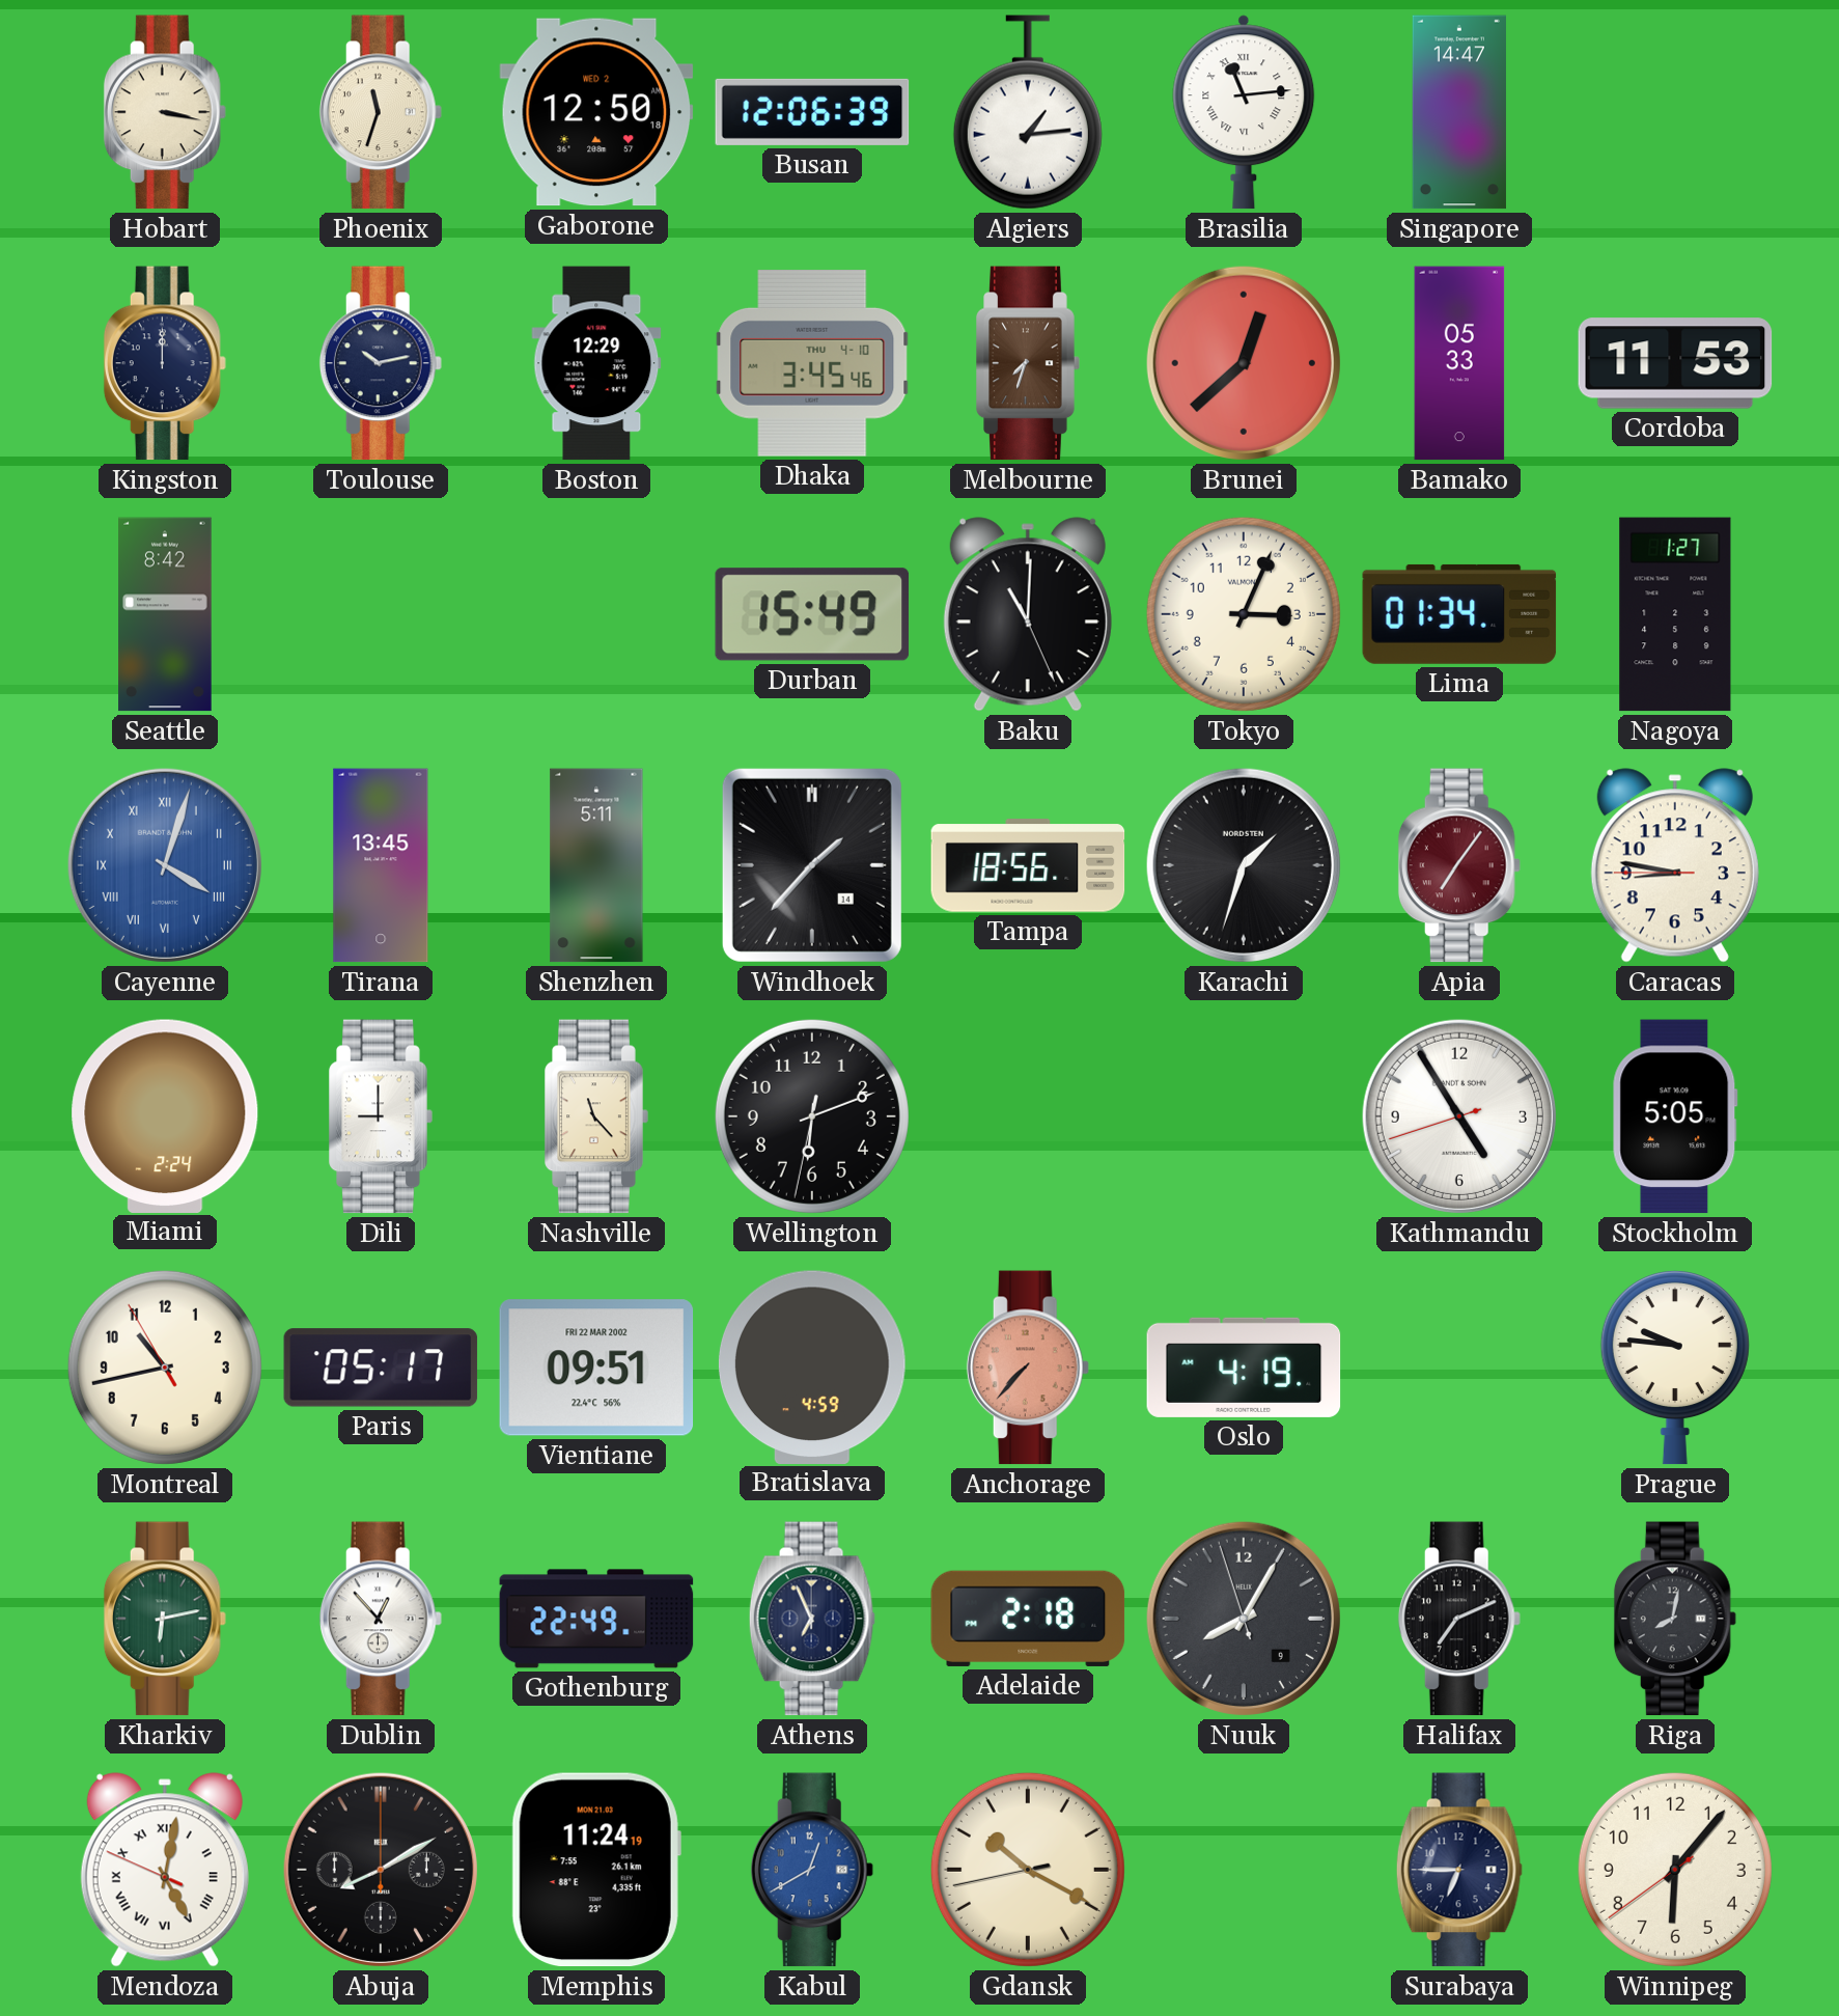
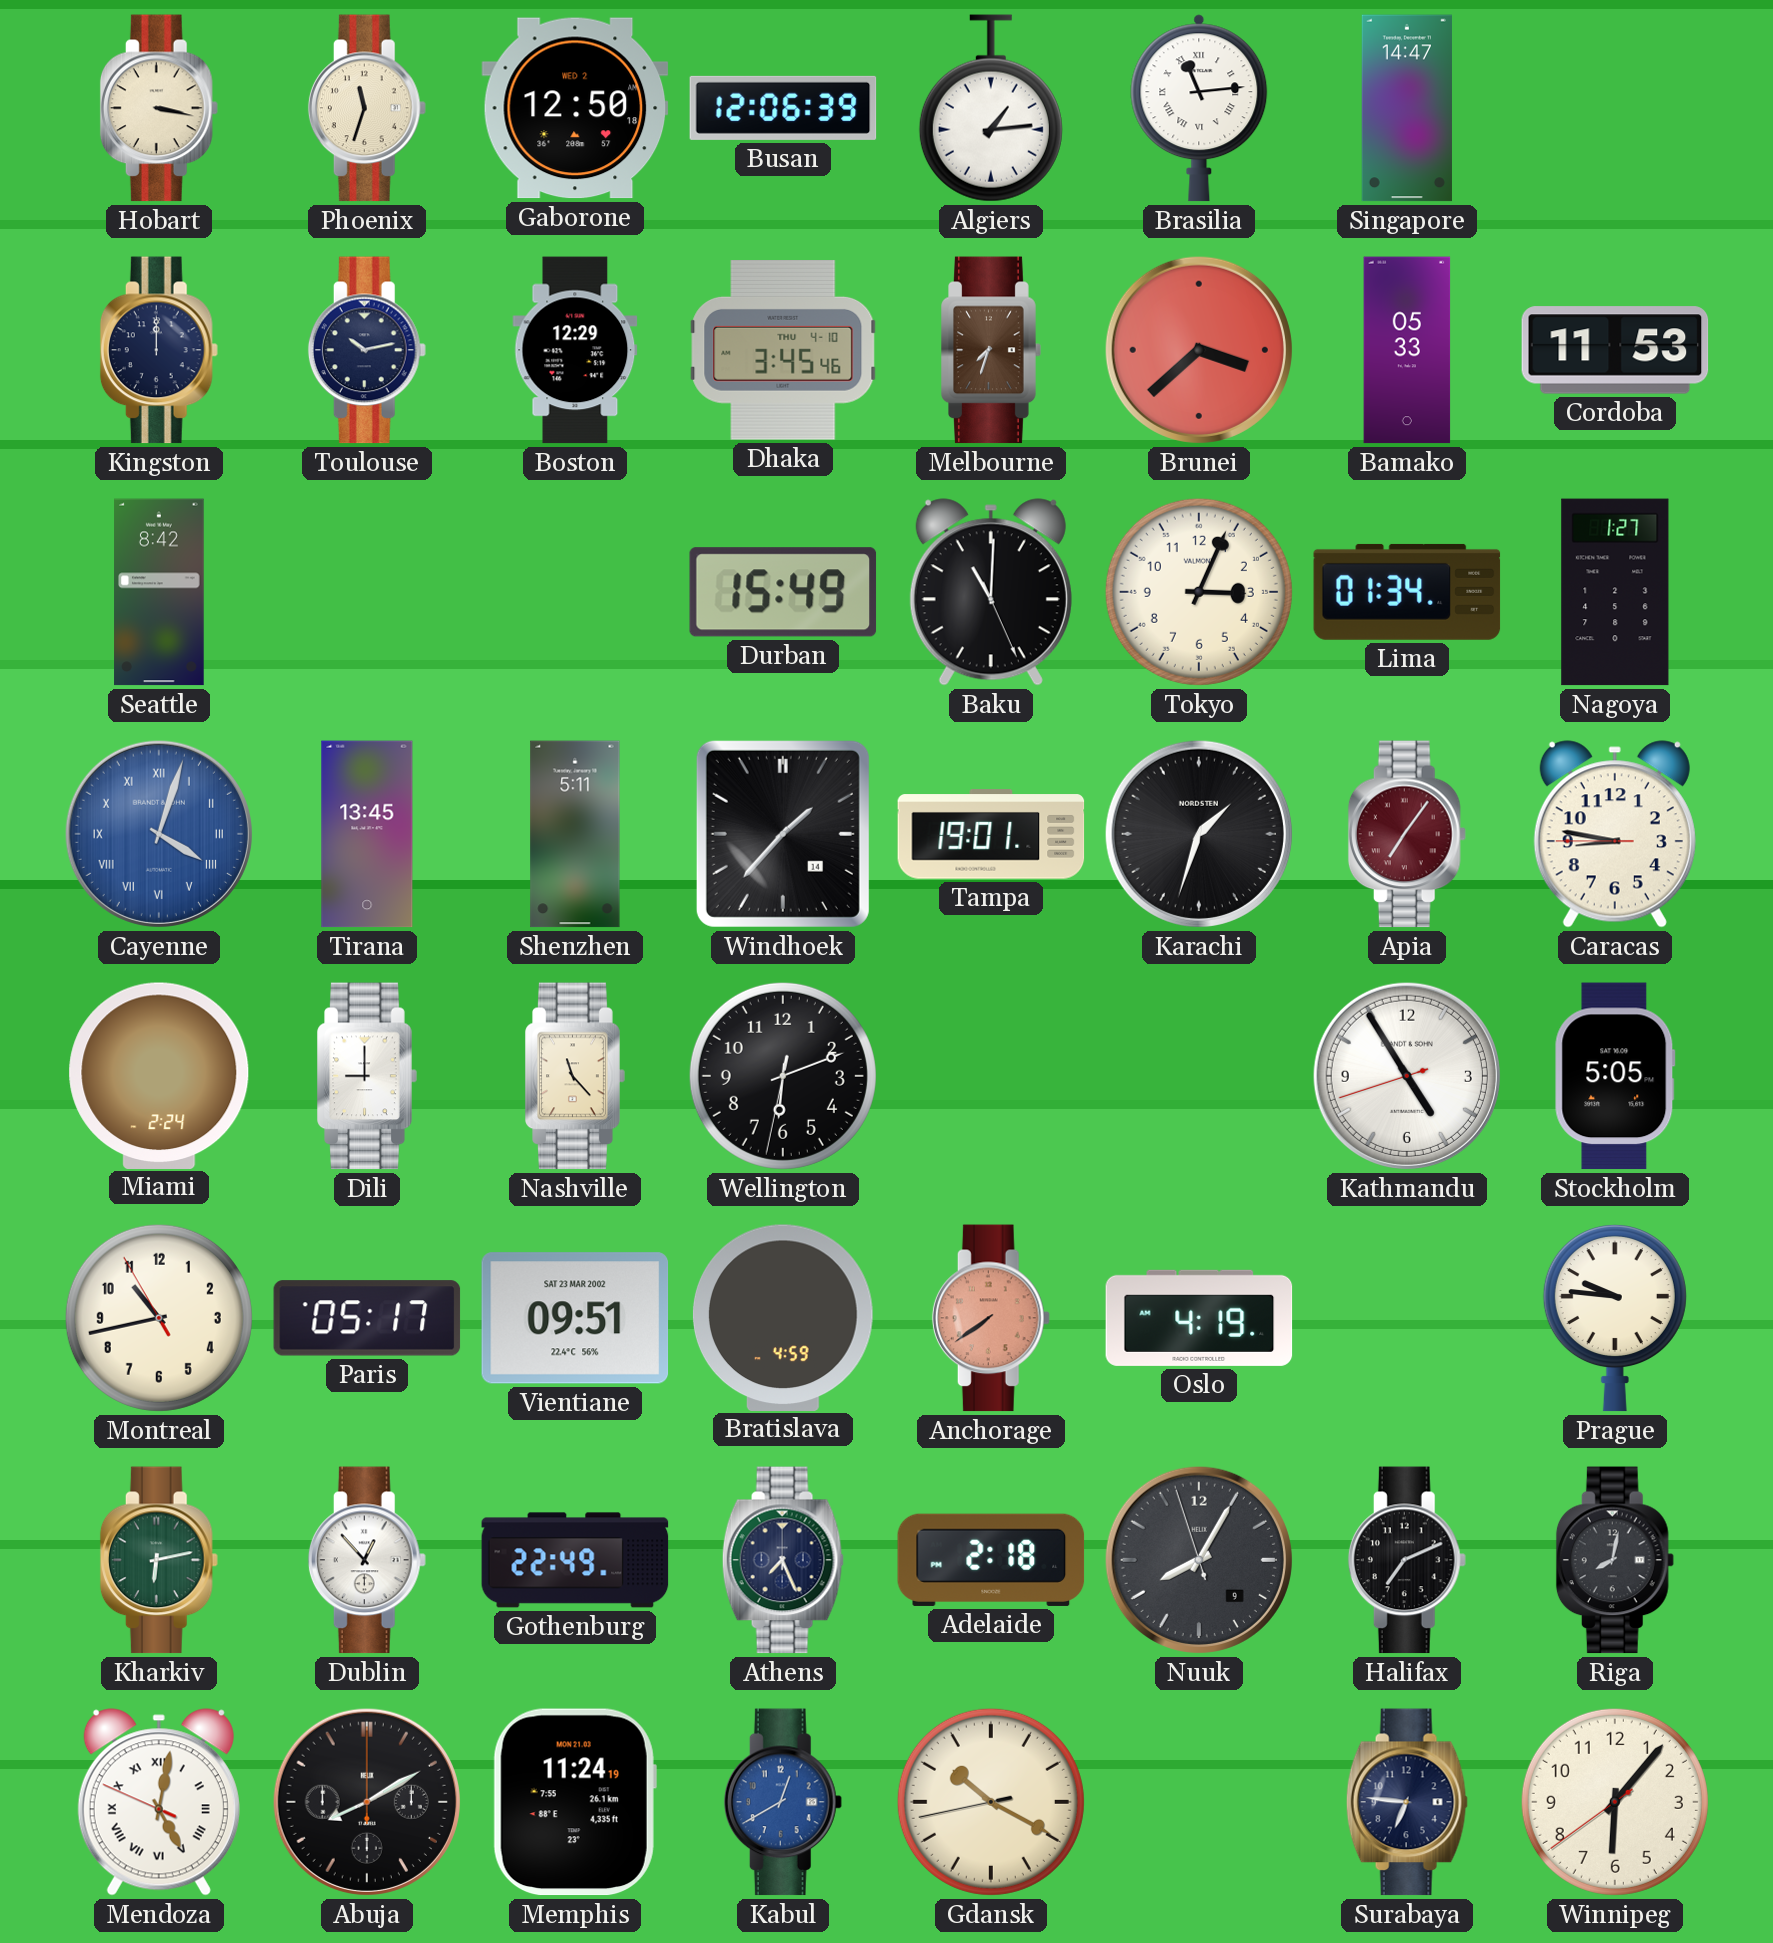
Brunei: 12:38 -> 3:38 (1199, 350)
Tampa: 18:56 -> 19:01 (991, 834)
Vientiane date: FRI 22 MAR 2002 -> SAT 23 MAR 2002 (575, 1318)
Anchorage: 7:37 -> 7:39 (991, 1318)
Athens: 6:56 -> 7:26 (783, 1560)
Surabaya: 6:45 -> 6:46 (1407, 1802)
